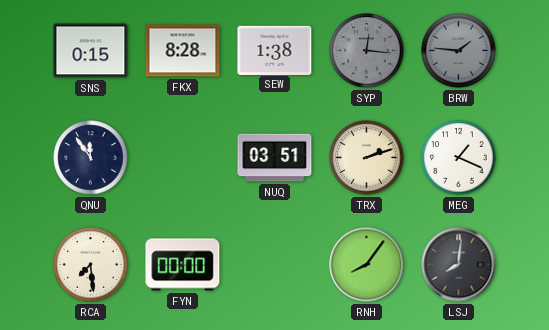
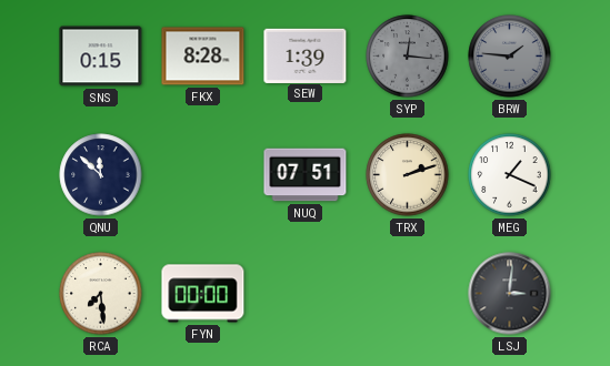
SEW: 1:38 -> 1:39 (306, 55)
QNU: 11:54 -> 11:52 (101, 175)
NUQ: 03:51 -> 07:51 (306, 175)
RNH: 8:06 -> none (367, 265)
LSJ: 8:01 -> 3:01 (510, 294)
